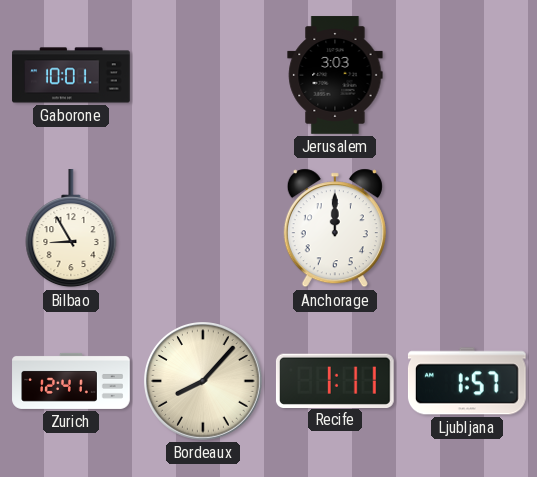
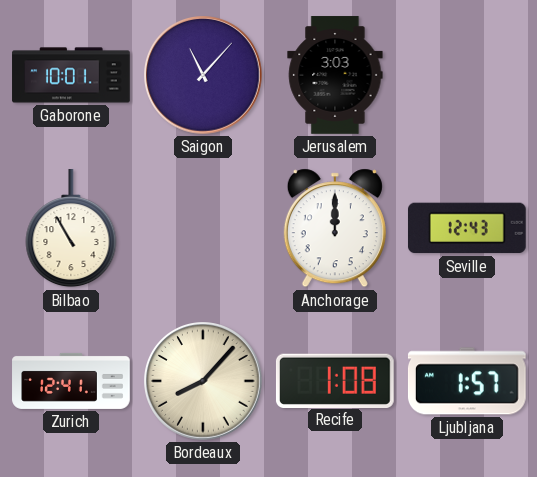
Saigon: none -> 11:07 (204, 76)
Bilbao: 8:55 -> 10:55 (71, 229)
Seville: none -> 12:43 (467, 228)
Recife: 1:11 -> 1:08 (335, 380)
